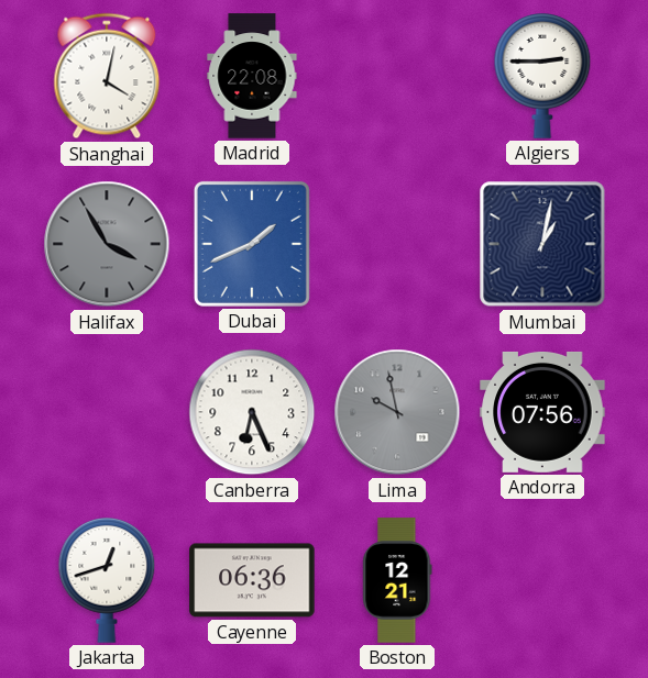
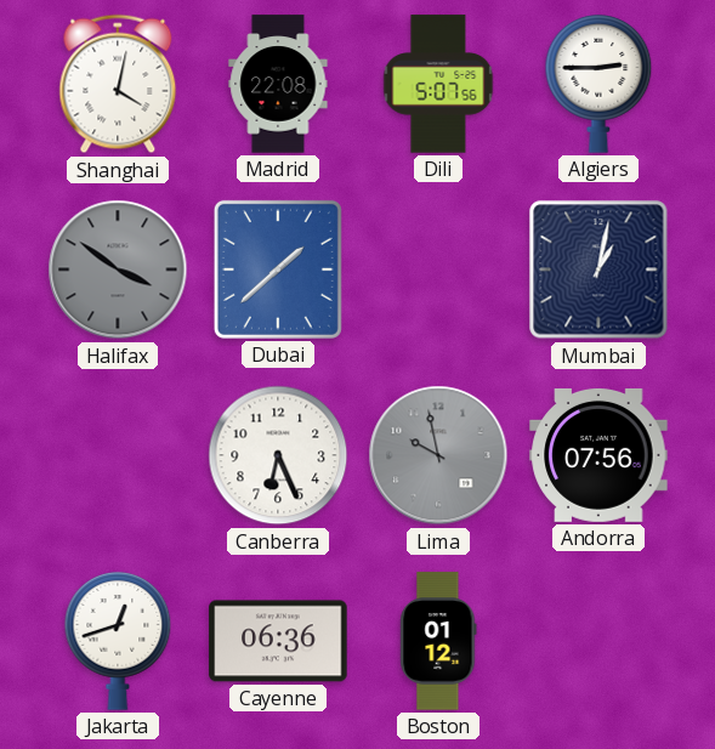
Dili: none -> 5:07 (438, 84)
Halifax: 3:55 -> 3:51 (118, 269)
Dubai: 1:41 -> 1:38 (278, 269)
Boston: 12:21 -> 01:12 (438, 641)
